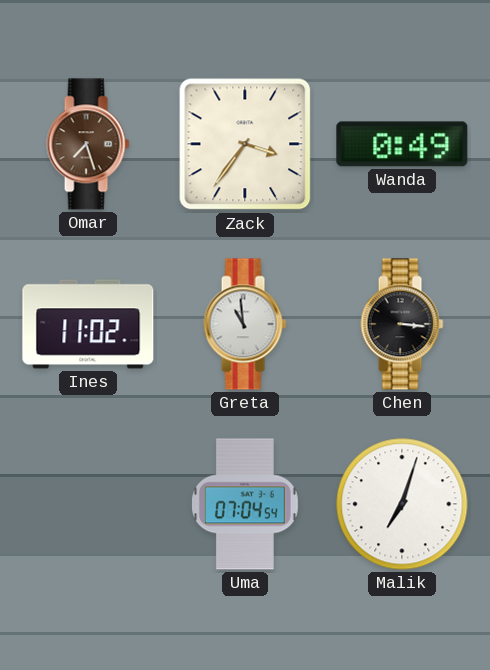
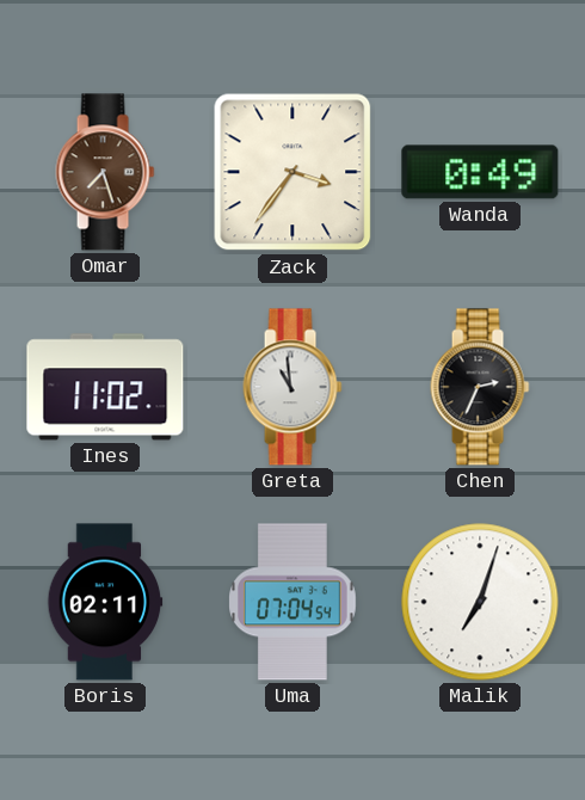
Chen: 3:16 -> 2:34 (480, 387)
Boris: none -> 02:11 (105, 602)
